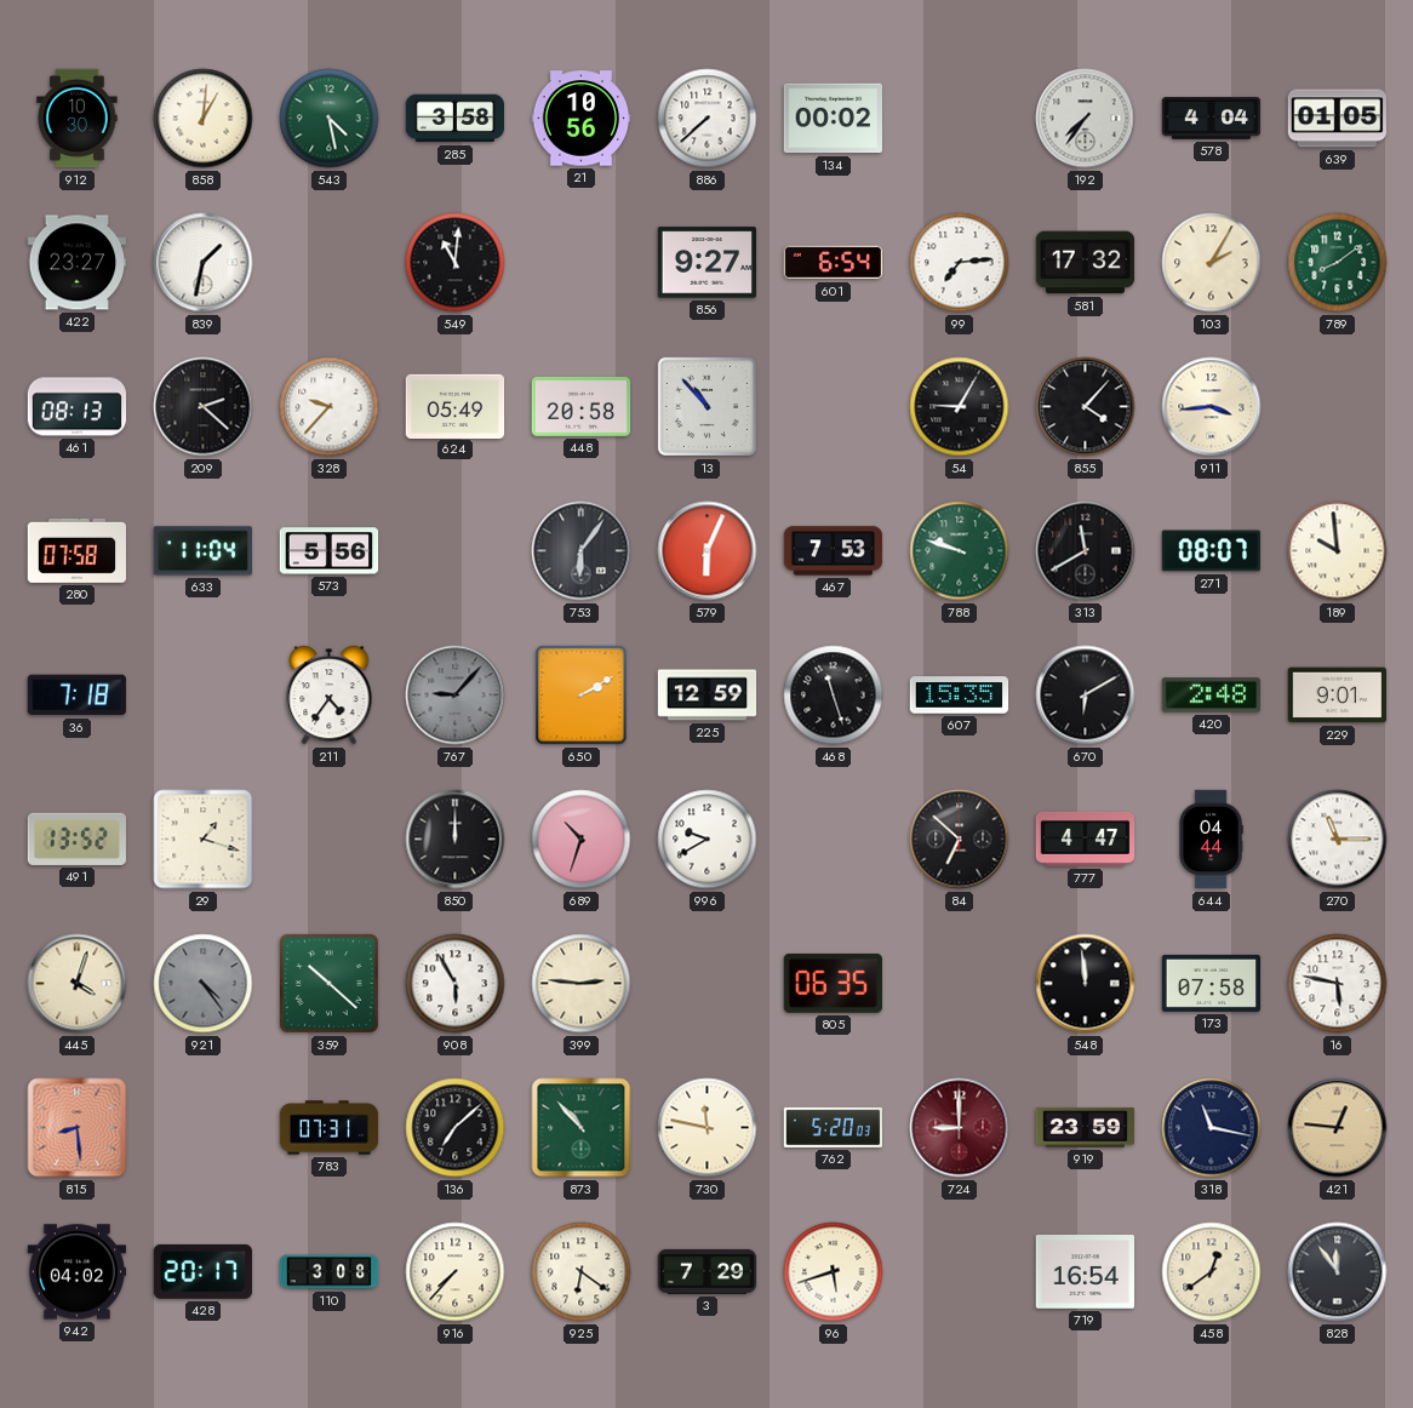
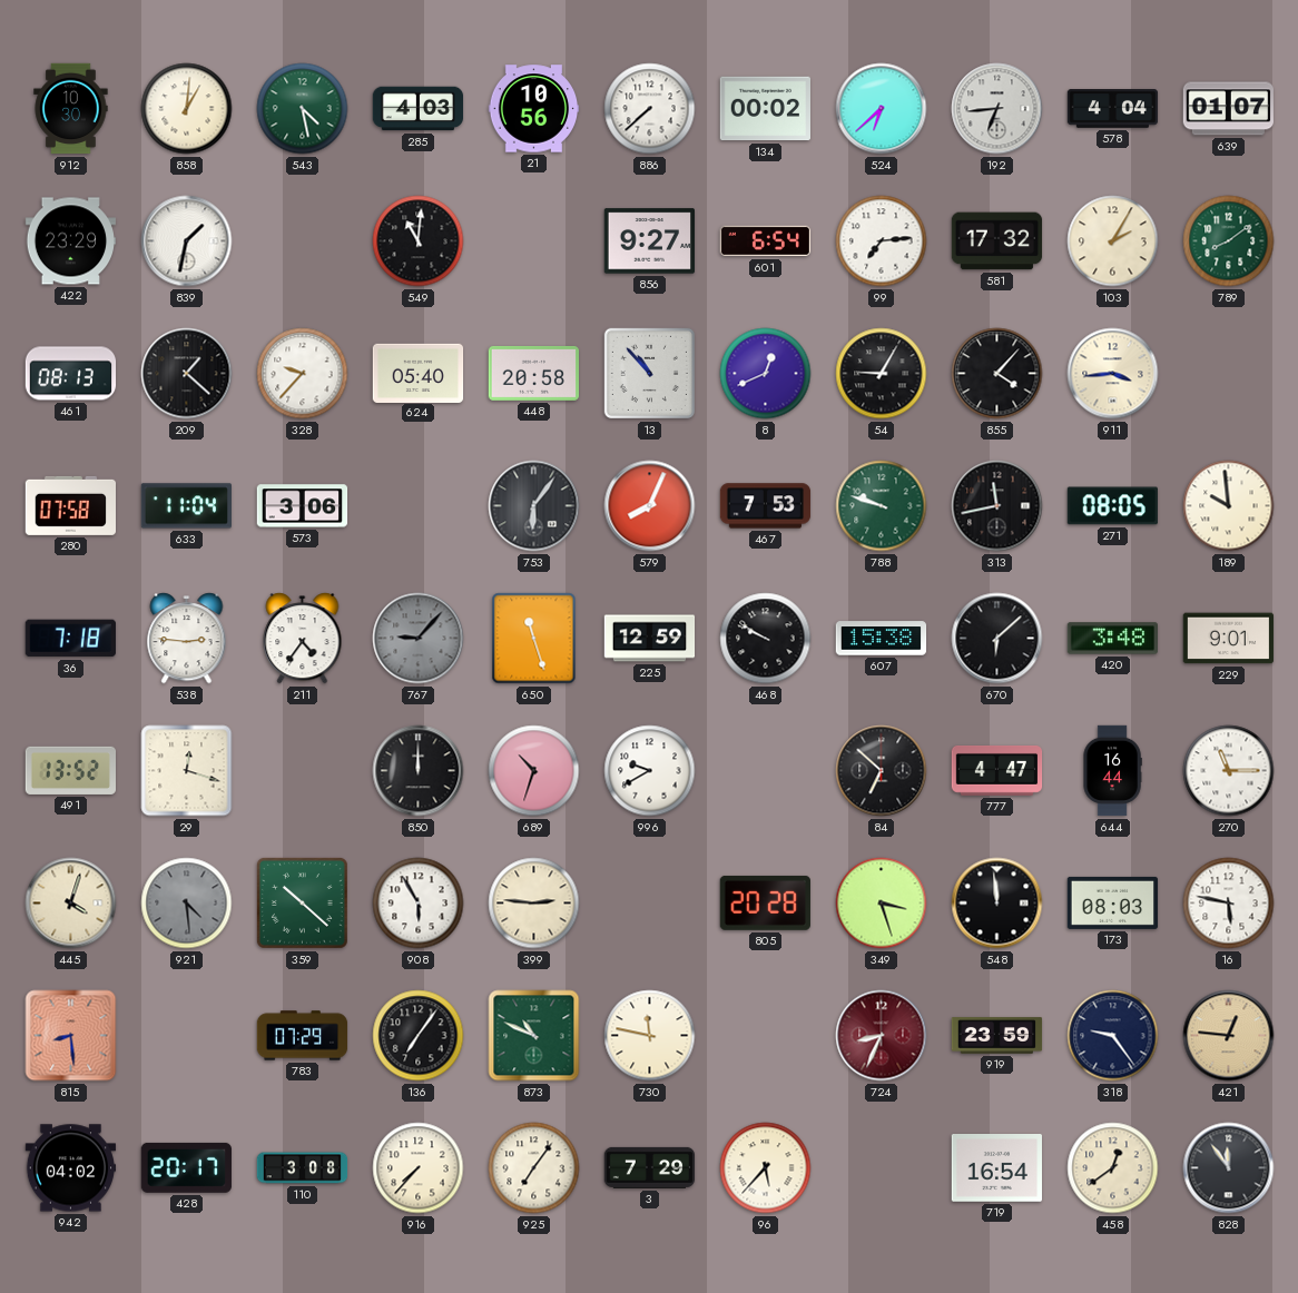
285: 3:58 -> 4:03 (419, 109)
524: none -> 6:38 (882, 109)
192: 7:36 -> 6:44 (997, 109)
639: 01:05 -> 01:07 (1228, 109)
422: 23:27 -> 23:29 (71, 241)
209: 2:22 -> 1:22 (187, 374)
624: 05:49 -> 05:40 (419, 373)
8: none -> 12:41 (766, 374)
573: 5:56 -> 3:06 (303, 506)
579: 6:04 -> 8:04 (650, 506)
313: 11:40 -> 11:43 (997, 506)
271: 08:07 -> 08:05 (1112, 506)
538: none -> 2:46 (187, 639)
650: 2:10 -> 11:27 (534, 639)
468: 11:27 -> 9:50 (766, 639)
607: 15:35 -> 15:38 (882, 639)
670: 6:10 -> 6:08 (997, 639)
420: 2:48 -> 3:48 (1113, 639)
29: 1:18 -> 12:18 (187, 771)
644: 04:44 -> 16:44 (1112, 771)
921: 4:24 -> 4:29 (187, 904)
805: 06:35 -> 20:28 (765, 902)
349: none -> 3:27 (882, 904)
173: 07:58 -> 08:03 (1113, 902)
783: 07:31 -> 07:29 (303, 1036)
136: 7:08 -> 7:06 (419, 1036)
873: 10:53 -> 10:49 (534, 1036)
762: 5:20 -> none (833, 1127)
724: 9:00 -> 8:34 (882, 1036)
318: 11:17 -> 9:24 (1113, 1036)
925: 6:21 -> 7:06 (534, 1168)
96: 5:42 -> 5:37 (766, 1168)
